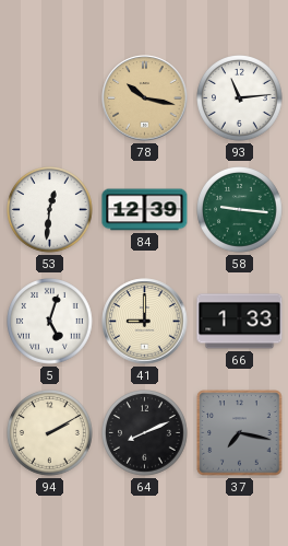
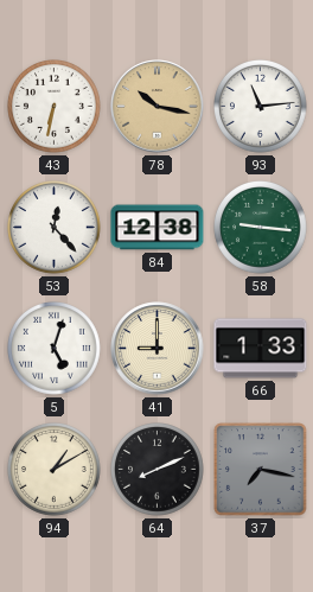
43: none -> 6:32 (55, 107)
53: 12:31 -> 12:23 (55, 228)
84: 12:39 -> 12:38 (158, 228)
94: 2:10 -> 1:10 (55, 470)
